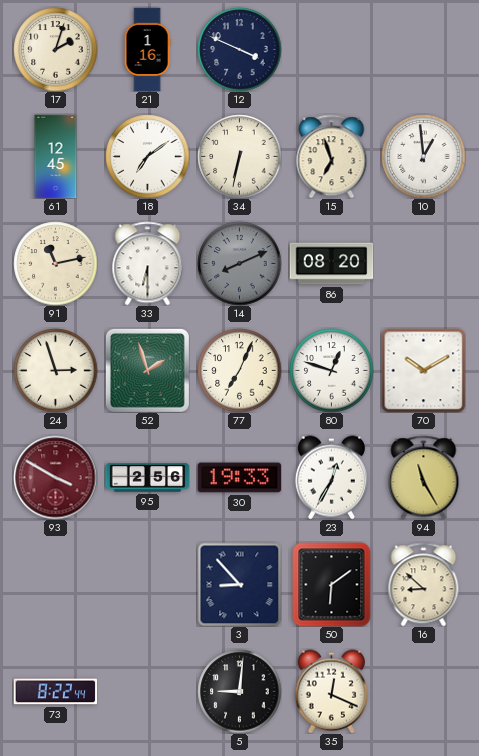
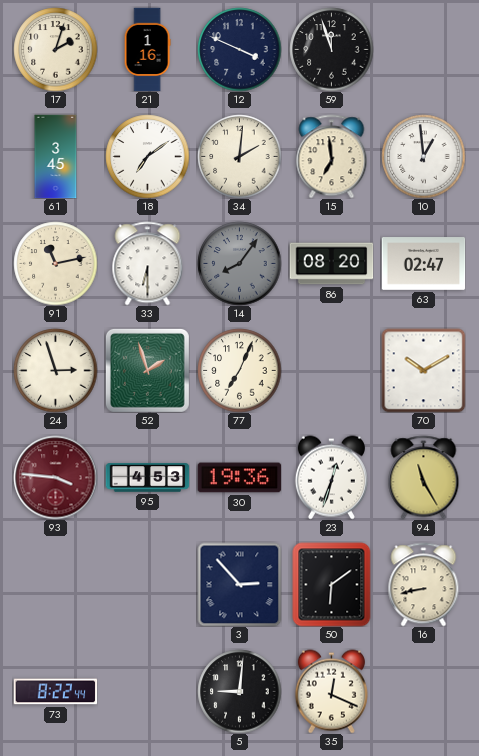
59: none -> 11:57 (331, 49)
61: 12:45 -> 3:45 (56, 156)
34: 6:32 -> 2:01 (239, 156)
15: 6:57 -> 6:59 (332, 156)
14: 8:11 -> 8:06 (239, 263)
63: none -> 02:47 (423, 264)
80: 12:48 -> none (331, 370)
93: 3:50 -> 3:46 (55, 477)
95: 2:56 -> 4:53 (147, 478)
30: 19:33 -> 19:36 (239, 478)
23: 12:35 -> 12:33 (331, 477)
3: 8:53 -> 2:53 (239, 584)
16: 8:52 -> 8:43 (424, 584)
